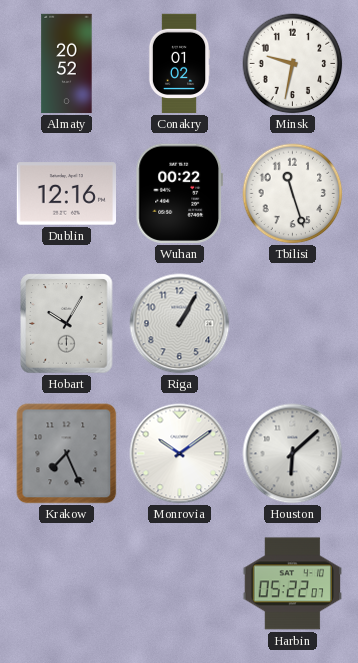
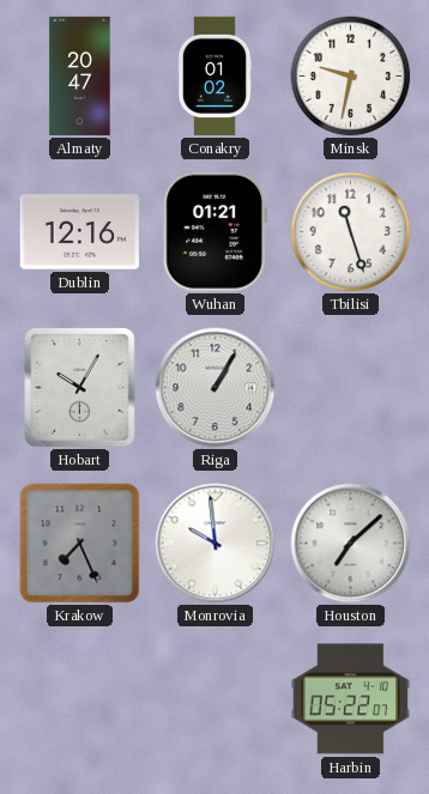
Almaty: 20:52 -> 20:47 (80, 77)
Wuhan: 00:22 -> 01:21 (214, 231)
Monrovia: 10:09 -> 9:59 (216, 544)
Houston: 6:08 -> 7:08 (351, 544)
